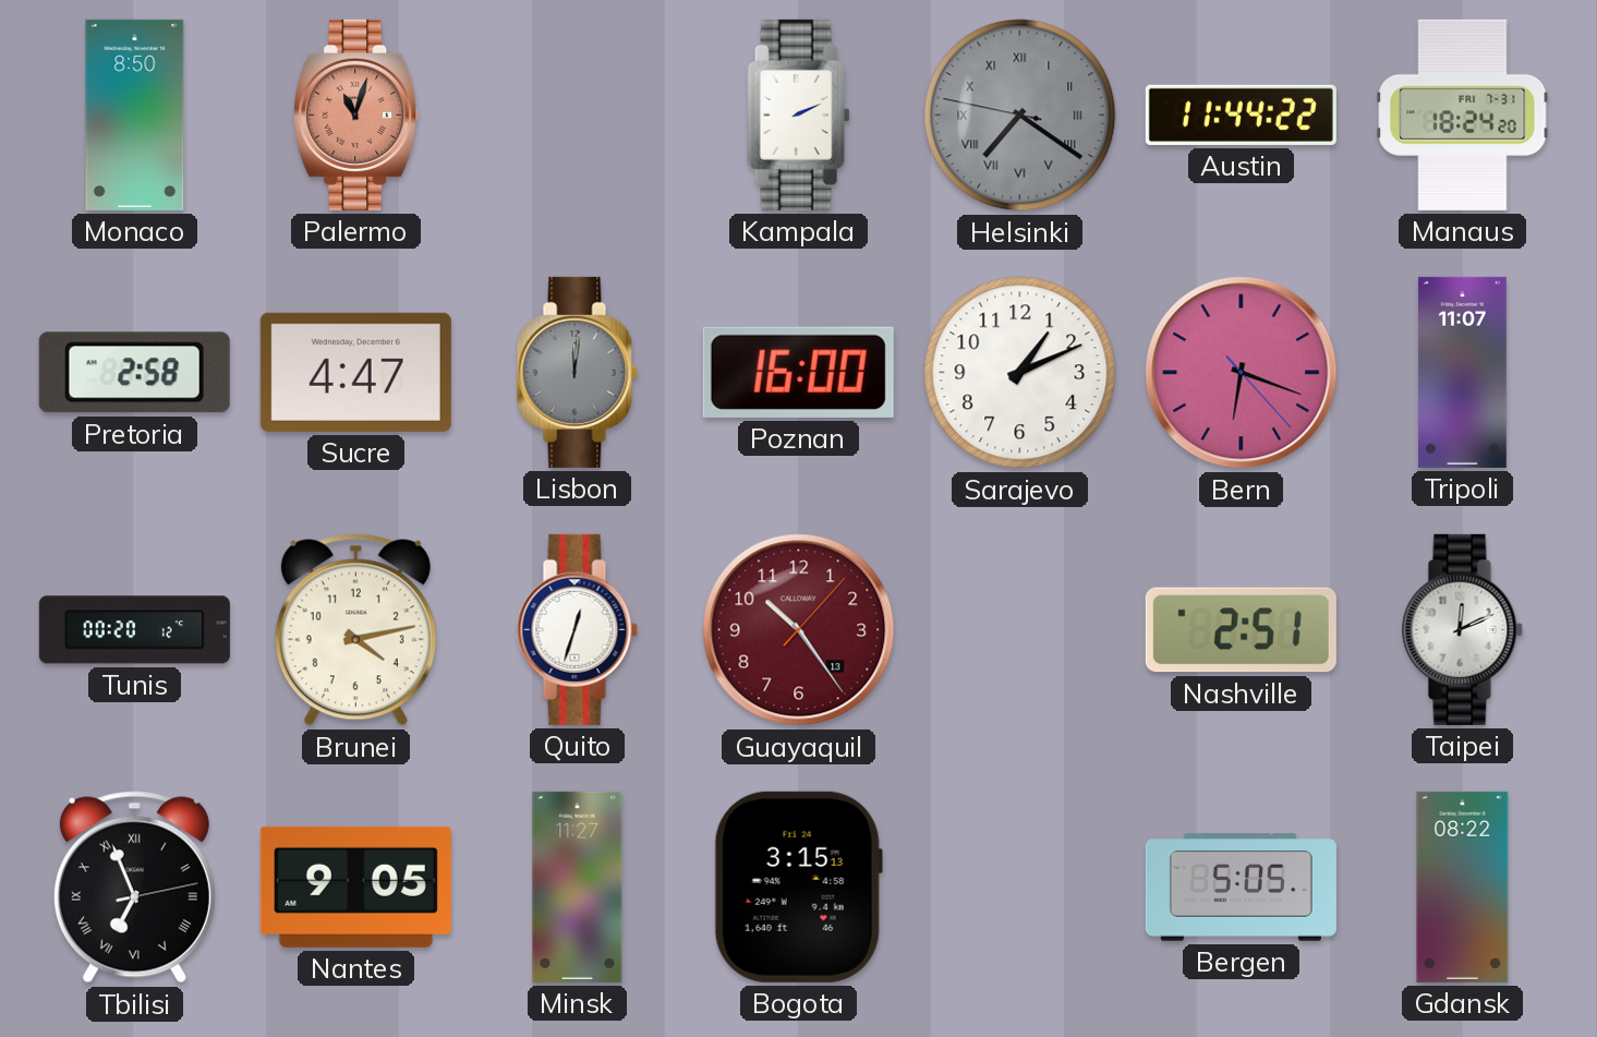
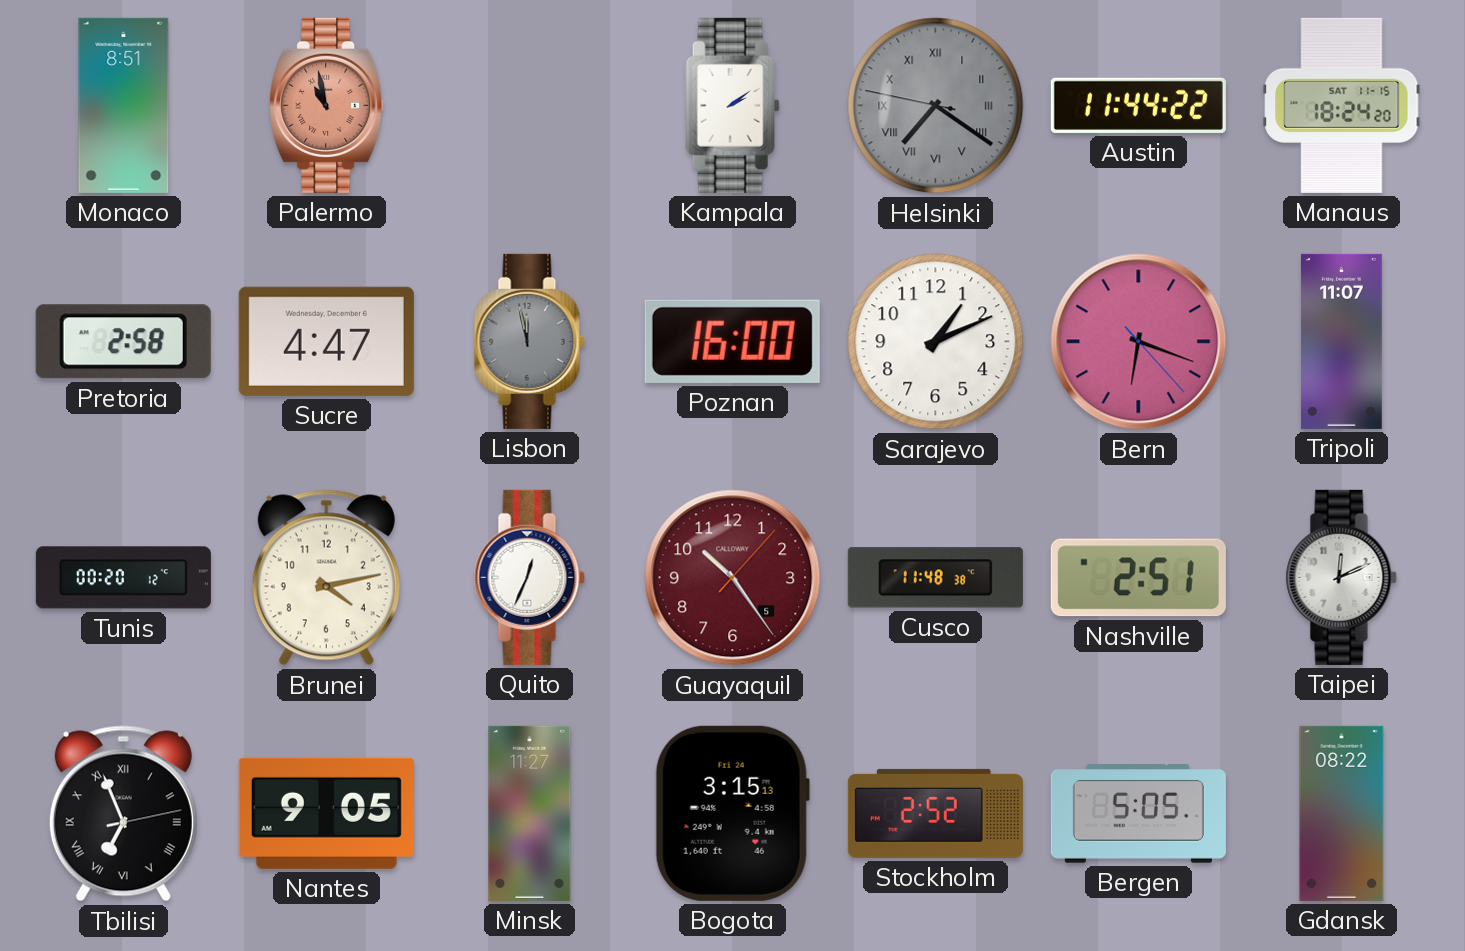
Monaco: 8:50 -> 8:51 (124, 105)
Palermo: 11:03 -> 10:58 (327, 105)
Kampala: 2:11 -> 2:09 (733, 105)
Manaus date: FRI 7-31 -> SAT 11-15 (1342, 105)
Lisbon: 12:01 -> 11:58 (529, 341)
Quito: 12:33 -> 12:34 (529, 577)
Guayaquil date: 13 -> 5 (733, 578)
Cusco: none -> 11:48 (935, 578)
Stockholm: none -> 2:52 (935, 813)
